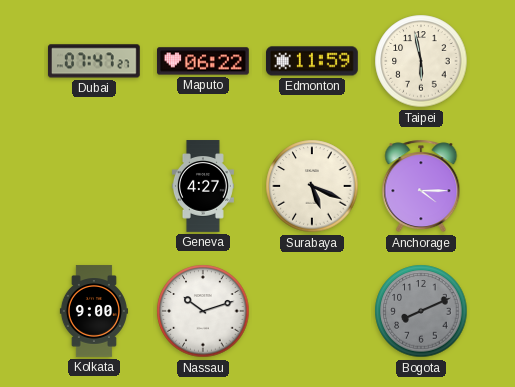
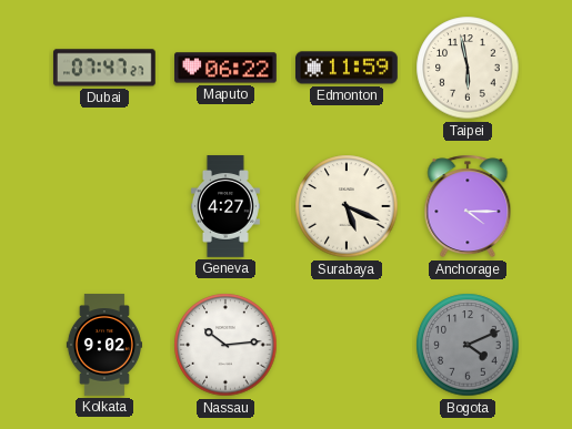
Kolkata: 9:00 -> 9:02 (104, 345)
Nassau: 10:12 -> 10:14 (225, 345)
Bogota: 8:11 -> 4:11 (468, 345)
